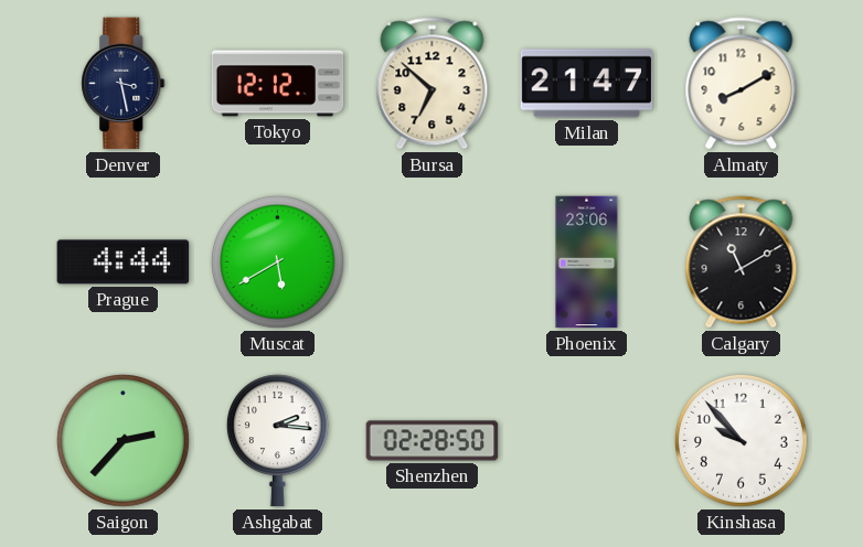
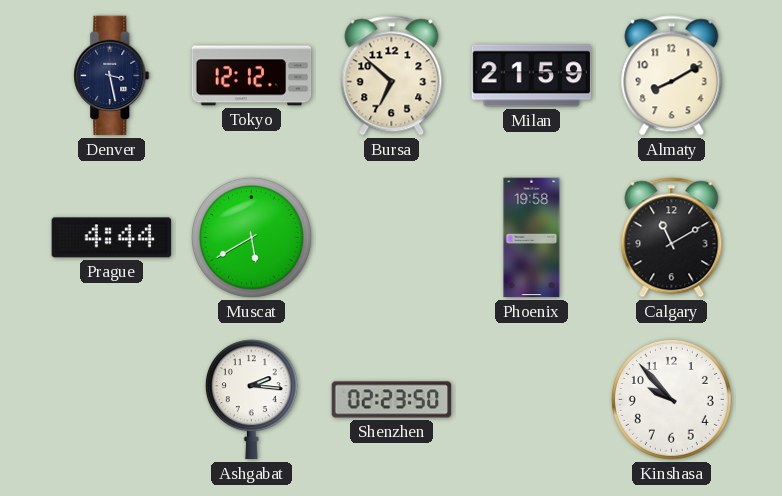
Milan: 21:47 -> 21:59 (532, 76)
Phoenix: 23:06 -> 19:58 (532, 238)
Saigon: 2:37 -> none (122, 440)
Shenzhen: 02:28 -> 02:23 (392, 400)
